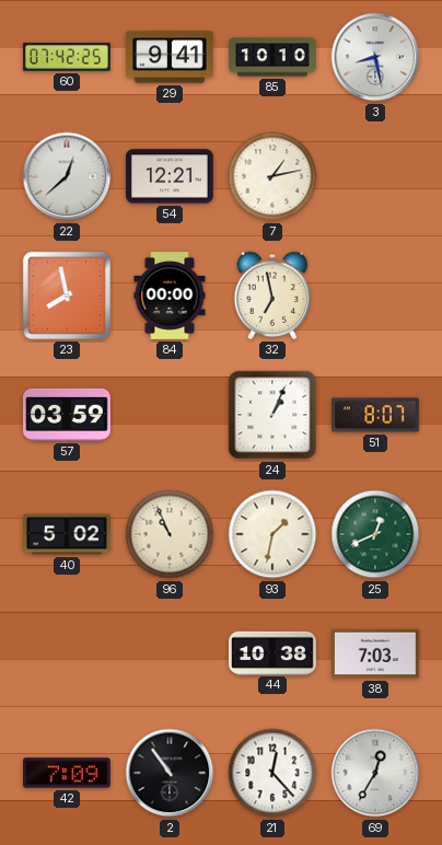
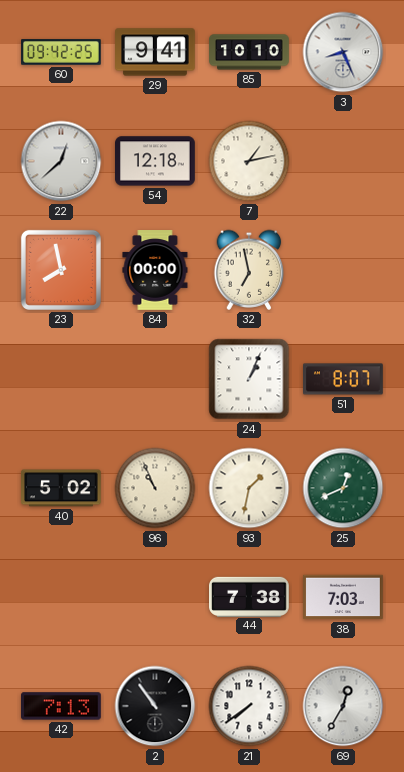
60: 07:42 -> 09:42 (61, 52)
3: 8:28 -> 8:26 (343, 52)
54: 12:21 -> 12:18 (156, 161)
57: 03:59 -> none (68, 415)
44: 10:38 -> 7:38 (250, 596)
42: 7:09 -> 7:13 (62, 706)
21: 12:23 -> 7:39 (249, 706)
